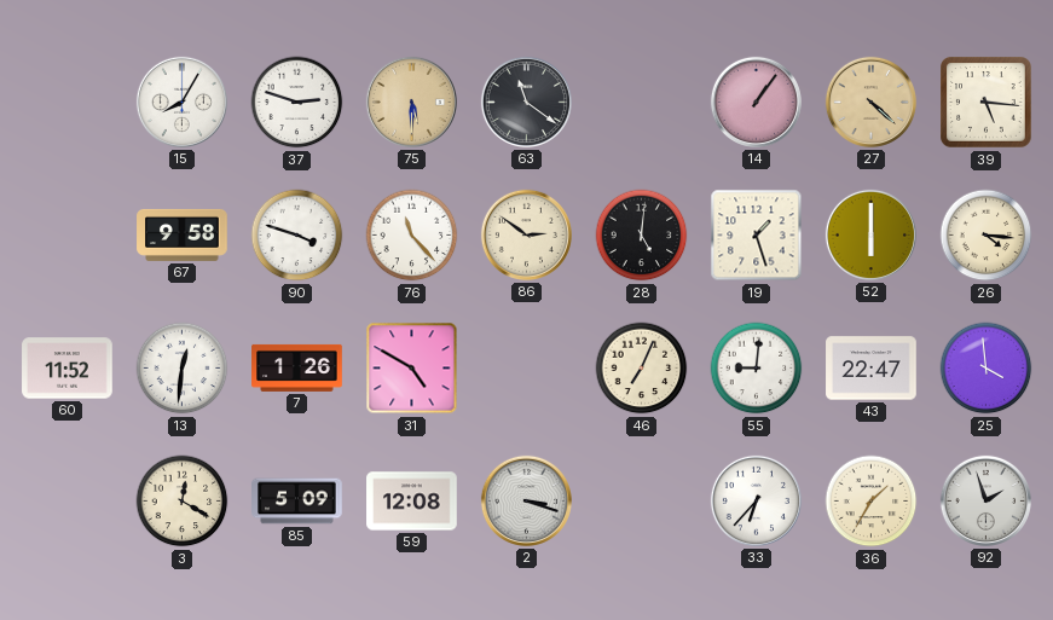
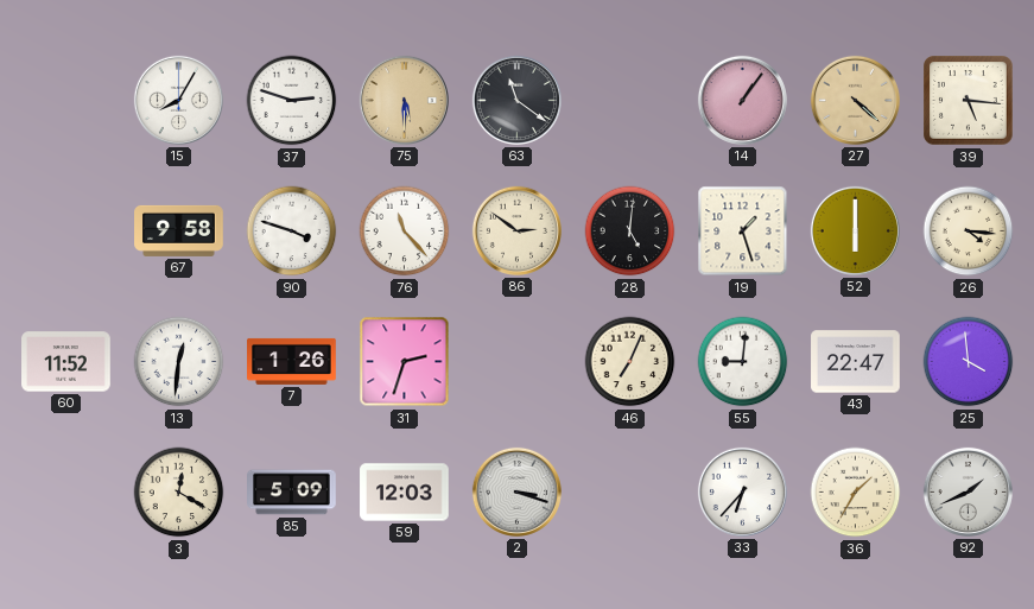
31: 4:50 -> 2:33 (405, 362)
59: 12:08 -> 12:03 (405, 493)
92: 1:57 -> 1:41 (968, 491)
